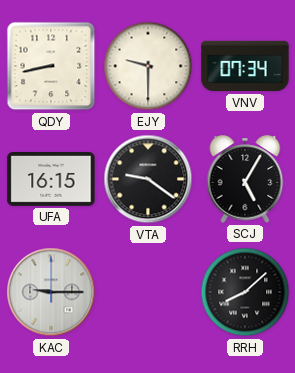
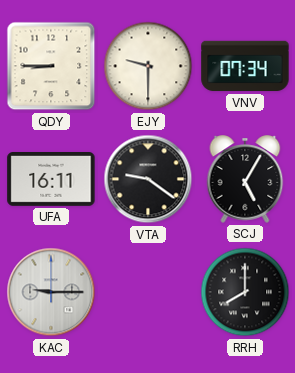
QDY: 8:43 -> 8:45 (51, 66)
UFA: 16:15 -> 16:11 (51, 180)
RRH: 8:08 -> 8:00 (245, 292)
